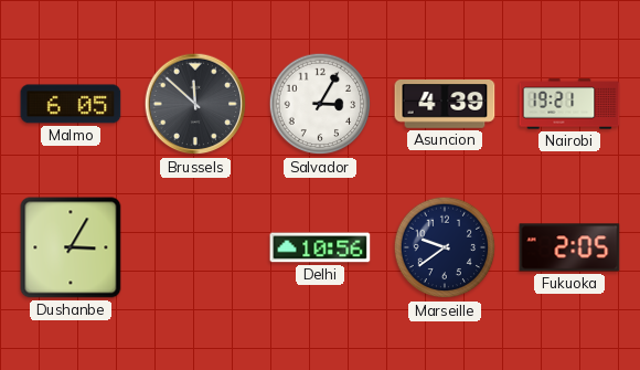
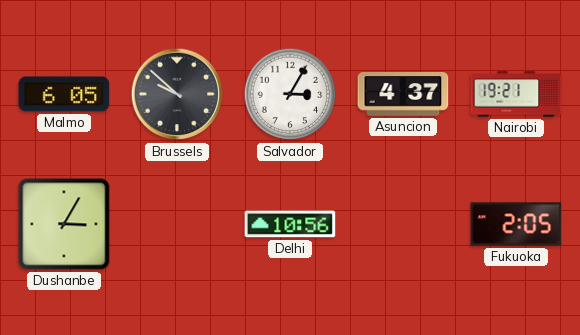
Brussels: 11:52 -> 9:52 (177, 94)
Asuncion: 4:39 -> 4:37 (403, 95)
Marseille: 9:39 -> none (445, 247)
